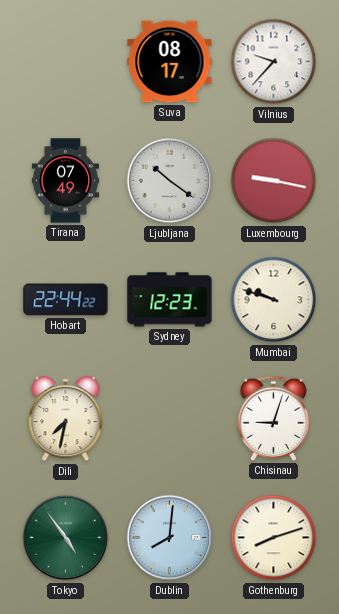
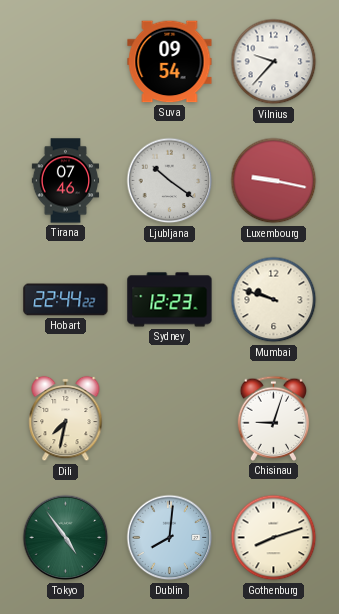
Suva: 08:17 -> 09:54 (170, 62)
Tirana: 07:49 -> 07:46 (66, 181)
